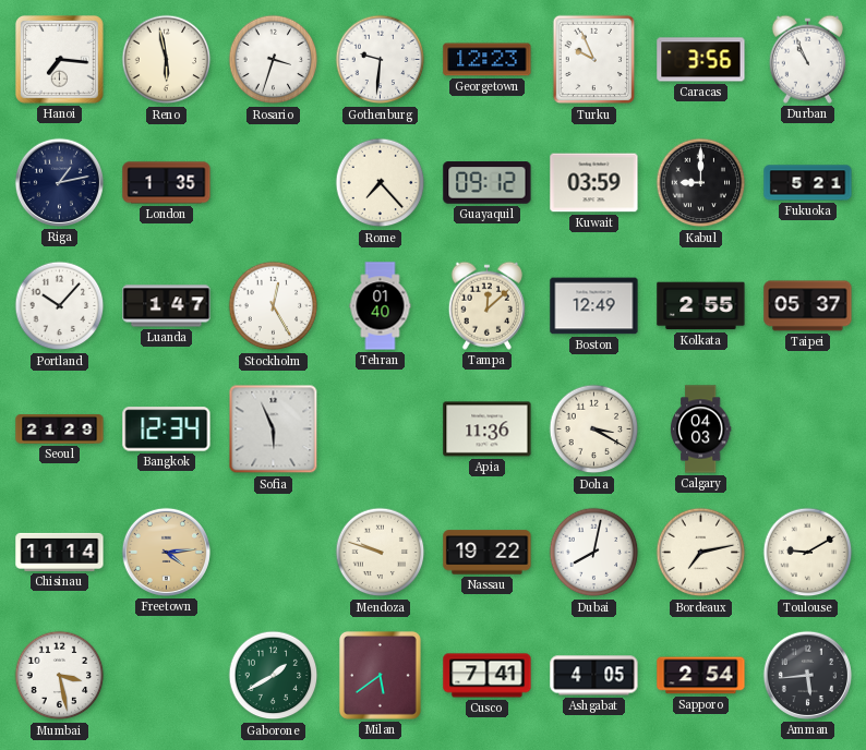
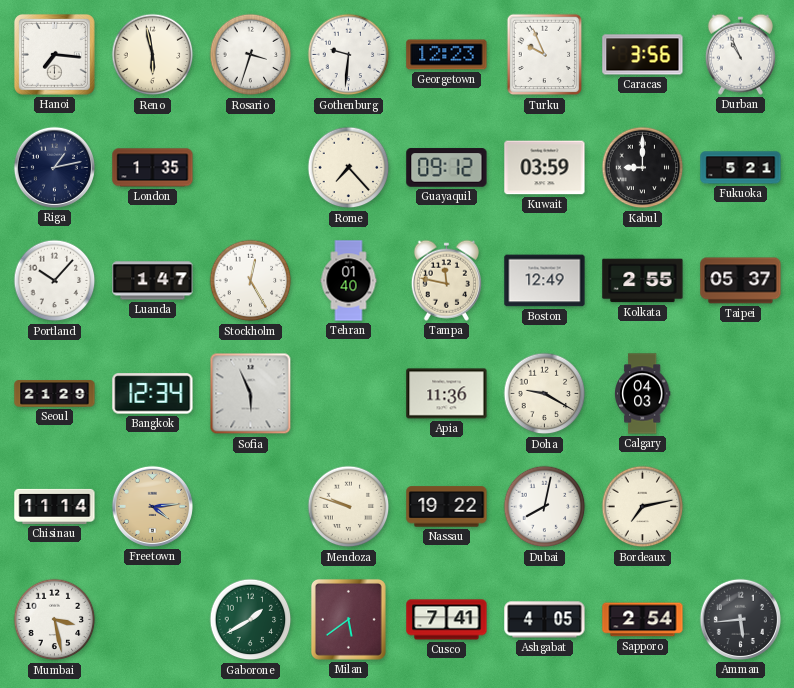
Tampa: 12:08 -> 11:47 (446, 280)
Doha: 3:20 -> 9:20 (545, 394)
Toulouse: 9:10 -> none (808, 553)
